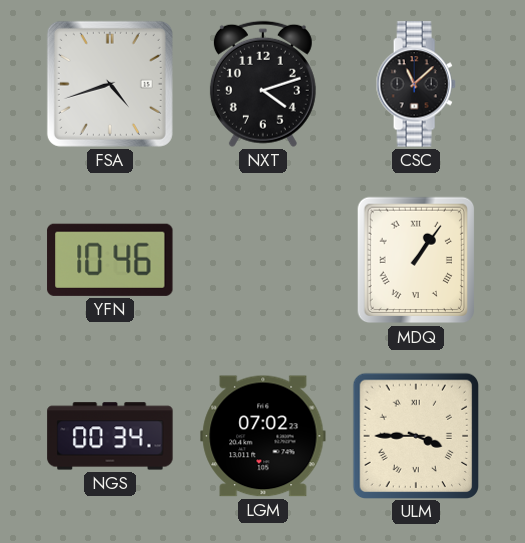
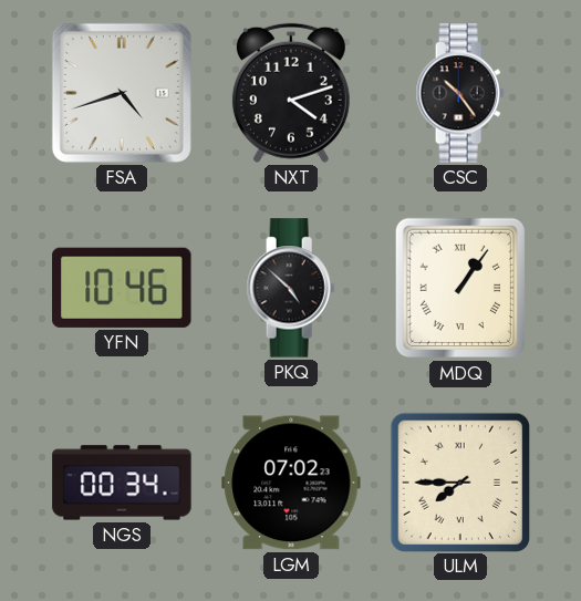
CSC: 11:08 -> 10:24 (460, 93)
PKQ: none -> 4:52 (291, 288)
ULM: 3:45 -> 7:45 (459, 481)
